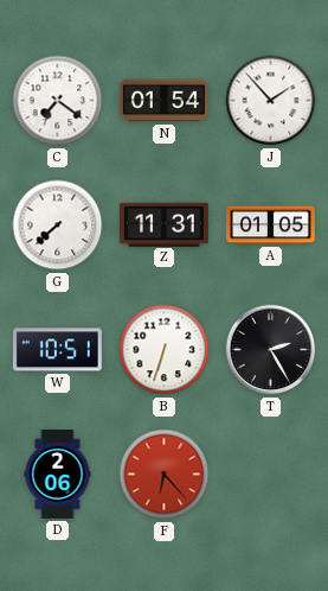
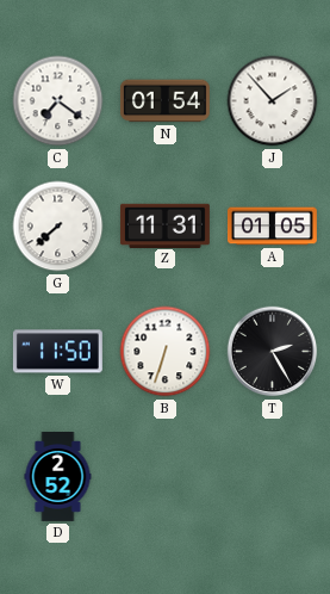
W: 10:51 -> 11:50 (57, 352)
D: 2:06 -> 2:52 (58, 477)
F: 6:23 -> none (165, 475)
